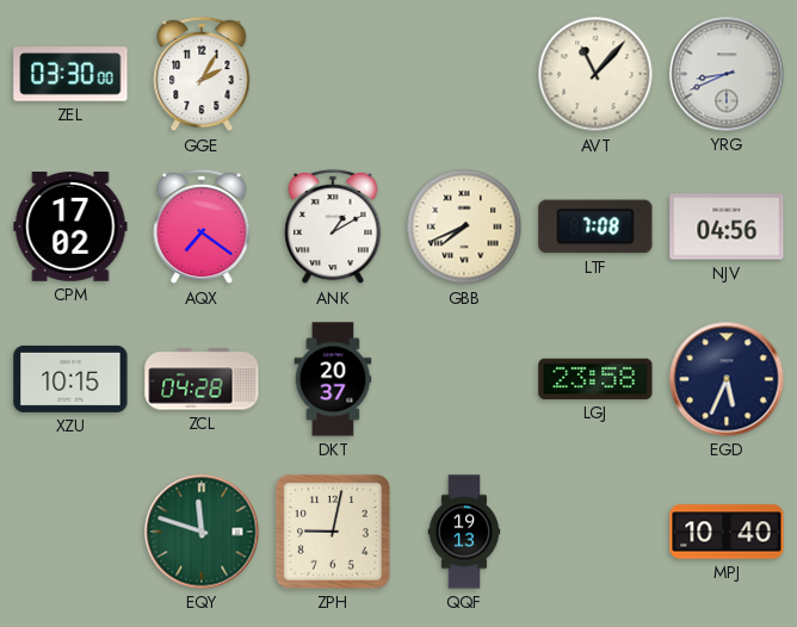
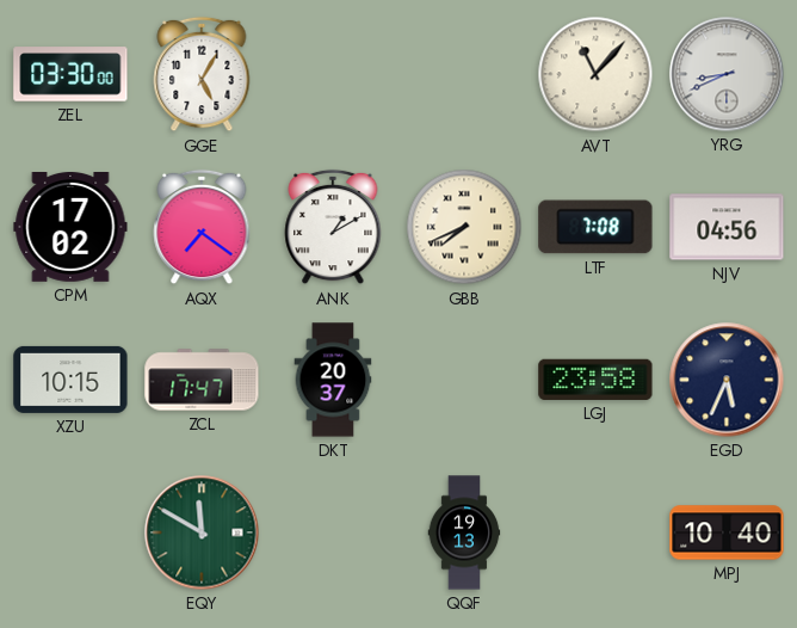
GGE: 2:05 -> 5:05 (202, 74)
ZCL: 04:28 -> 17:47 (202, 380)
EQY: 11:48 -> 11:50 (202, 532)
ZPH: 9:02 -> none (333, 532)
